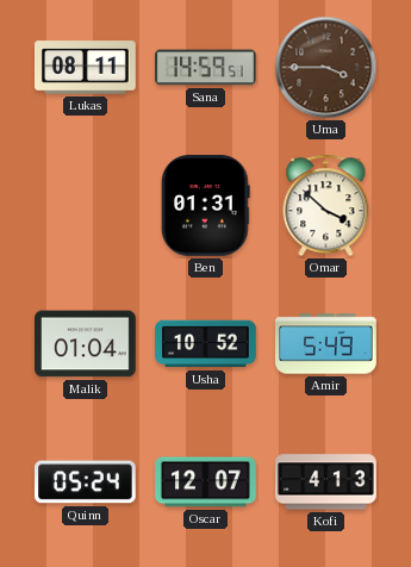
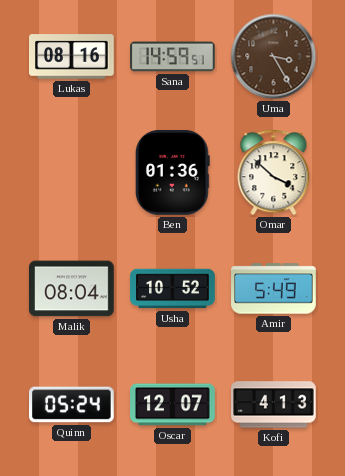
Lukas: 08:11 -> 08:16 (72, 57)
Uma: 3:45 -> 3:25 (274, 57)
Ben: 01:31 -> 01:36 (172, 173)
Malik: 01:04 -> 08:04 (72, 289)
